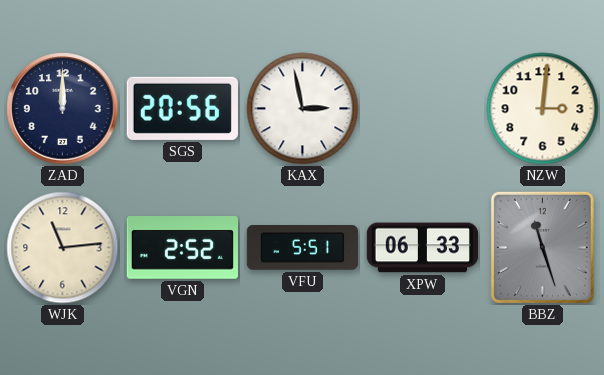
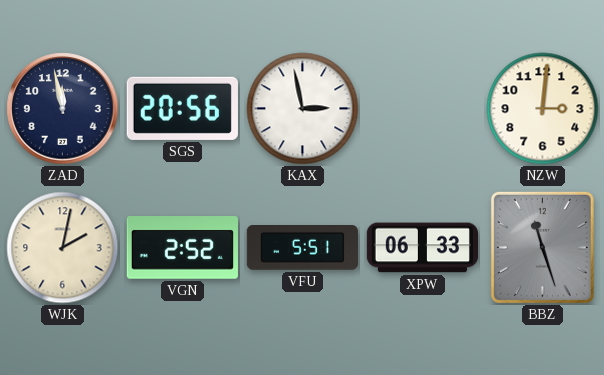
ZAD: 12:00 -> 11:58 (63, 109)
WJK: 11:14 -> 2:02 (63, 248)
